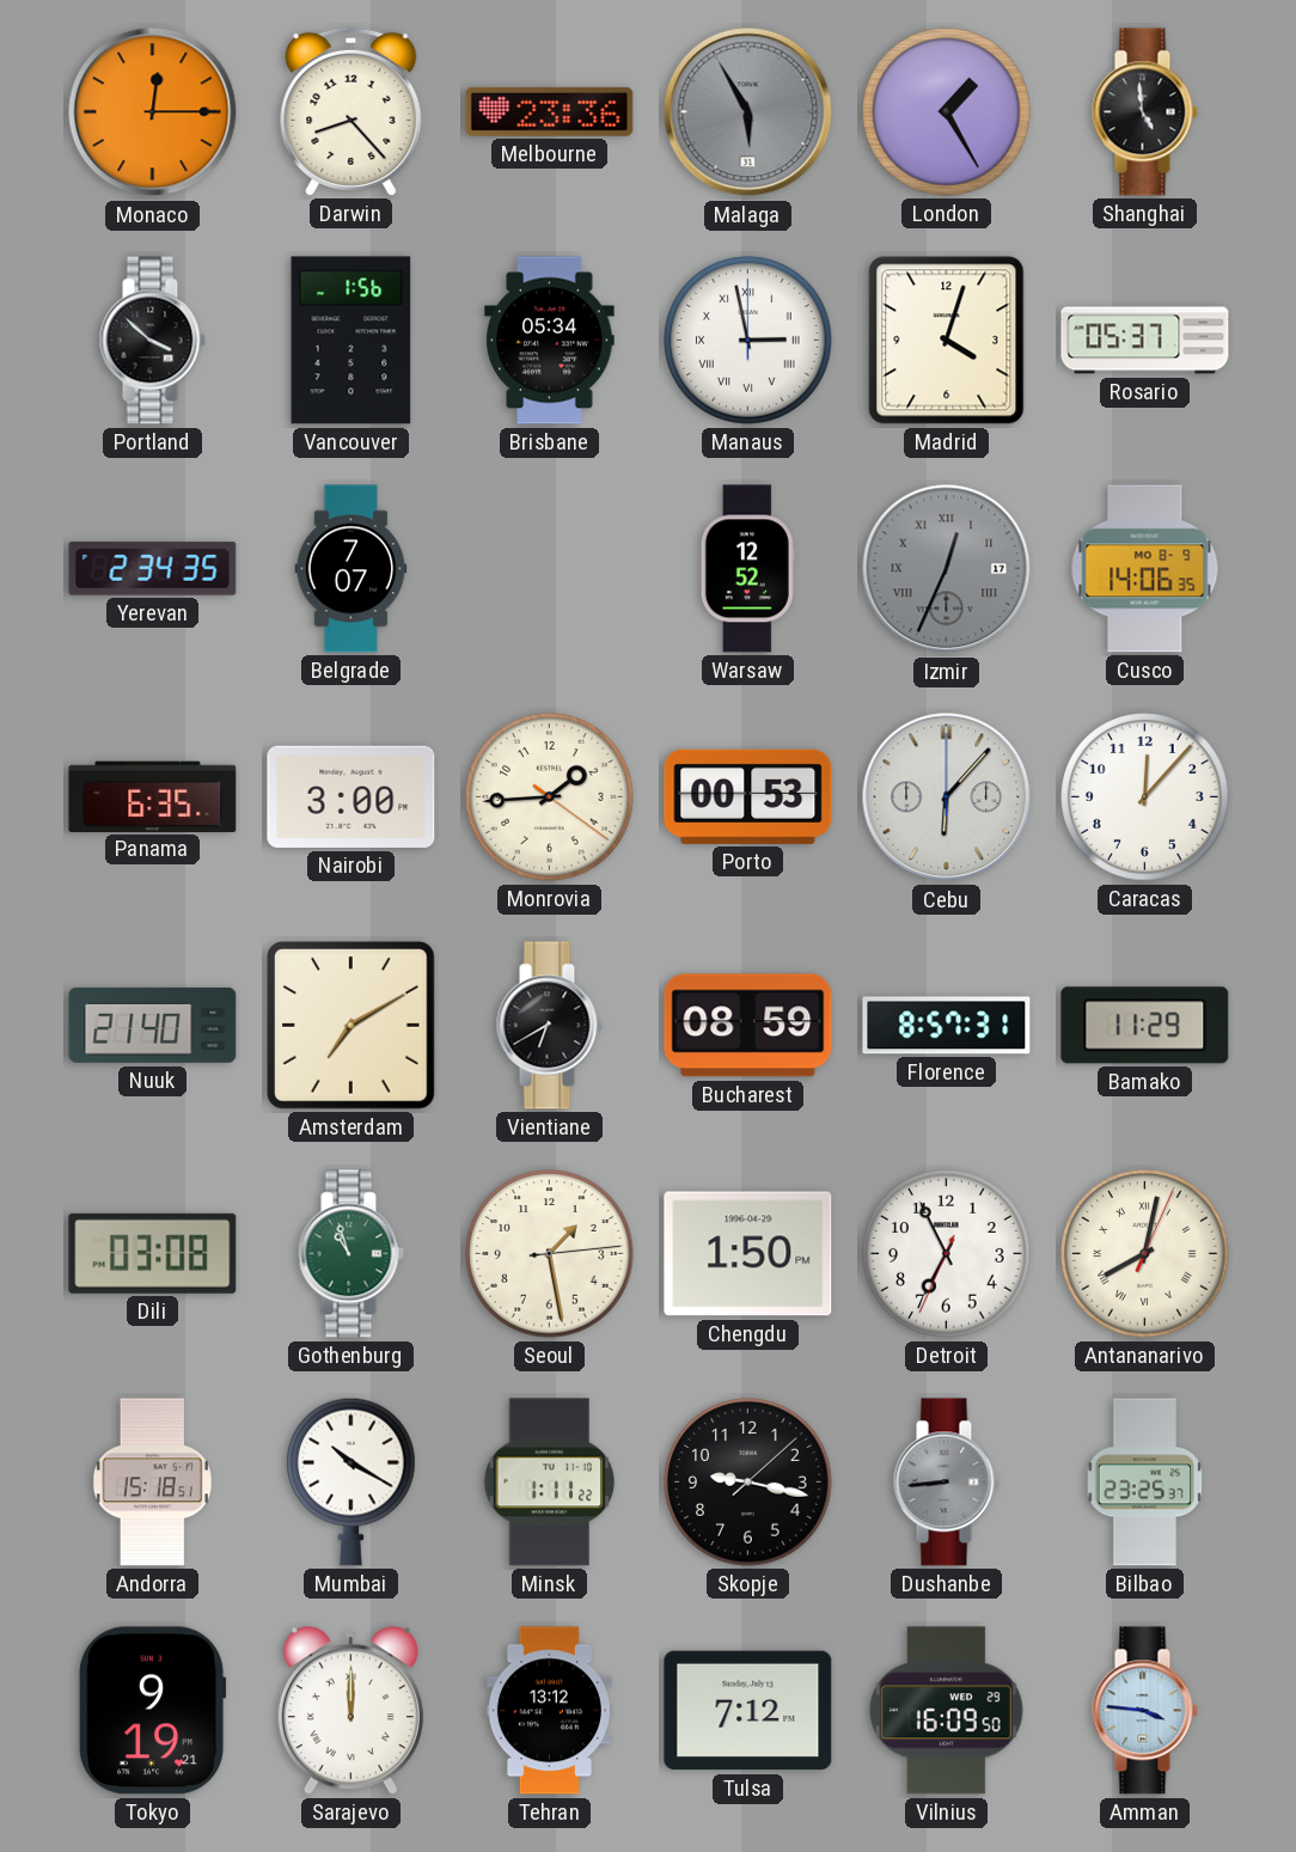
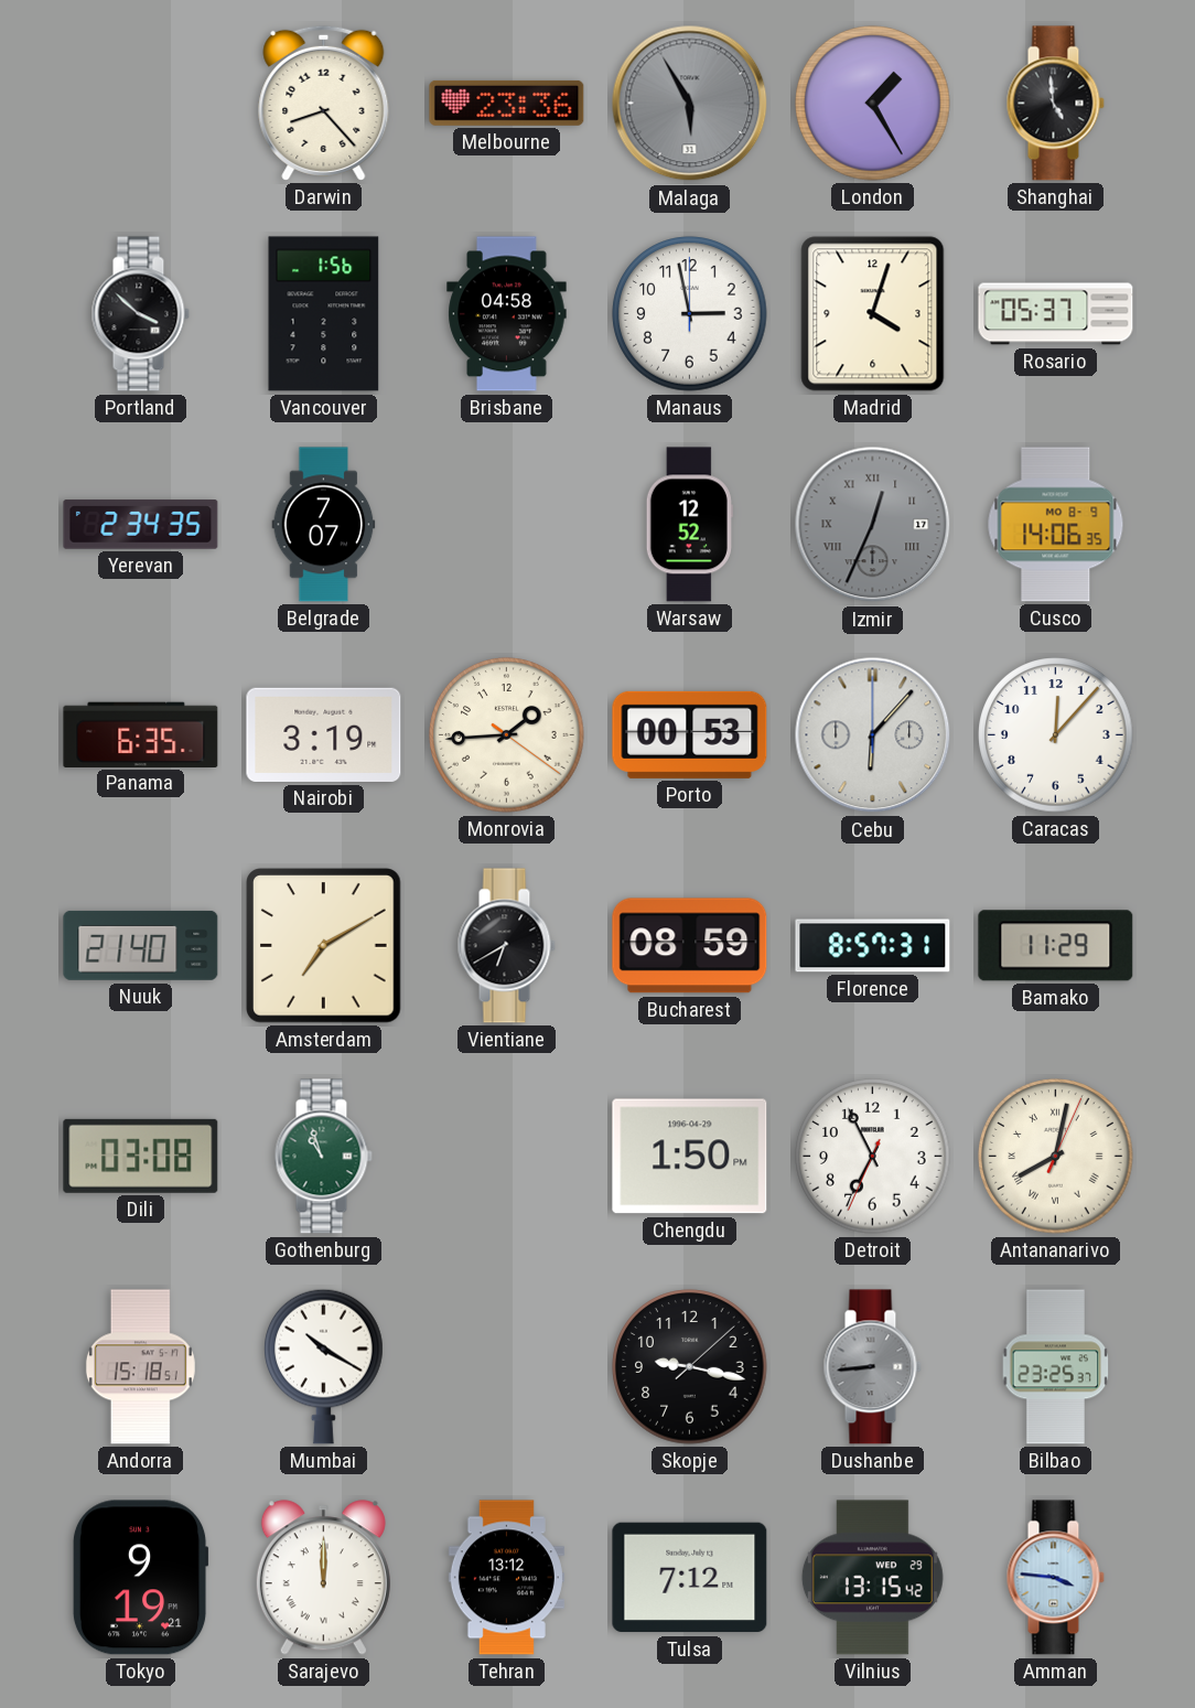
Monaco: 12:15 -> none (153, 112)
Brisbane: 05:34 -> 04:58 (507, 314)
Manaus numerals: Roman -> Arabic (690, 314)
Nairobi: 3:00 -> 3:19 (324, 734)
Seoul: 1:28 -> none (550, 1254)
Minsk: 1:11 -> none (550, 1483)
Vilnius: 16:09 -> 13:15 (872, 1578)
